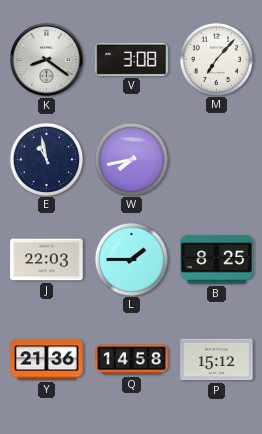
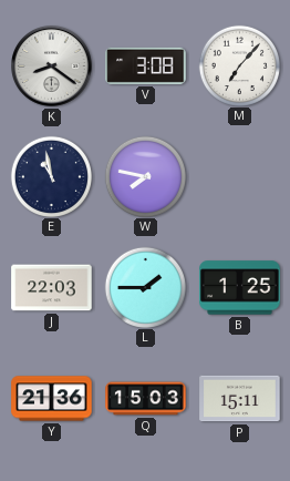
W: 7:43 -> 7:47 (145, 176)
B: 8:25 -> 1:25 (240, 288)
Q: 14:58 -> 15:03 (146, 399)
P: 15:12 -> 15:11 (240, 399)
